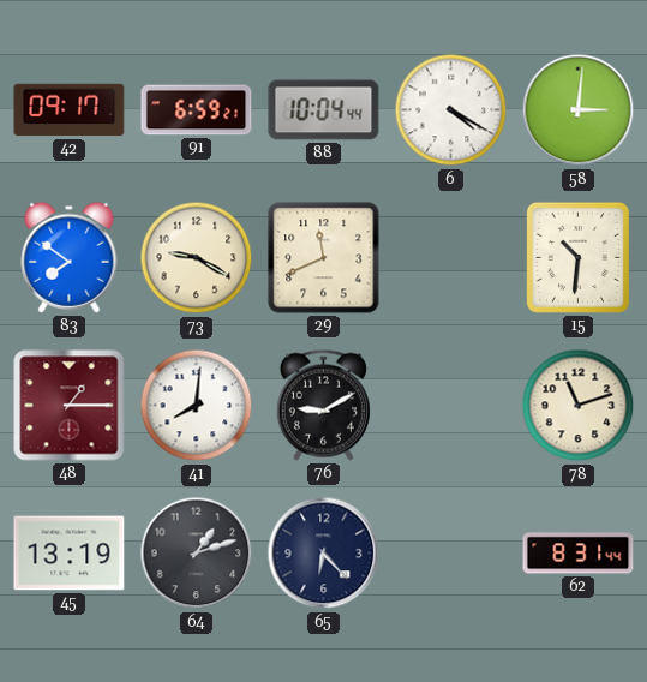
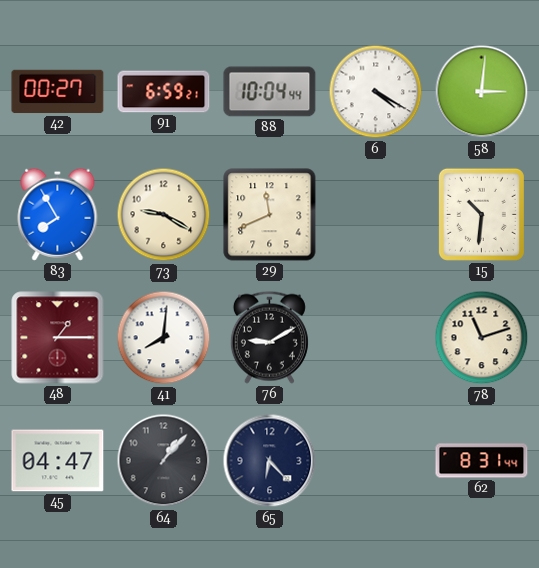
42: 09:17 -> 00:27 (58, 92)
83: 7:51 -> 7:55 (58, 214)
45: 13:19 -> 04:47 (58, 461)
64: 1:12 -> 1:07 (164, 461)
